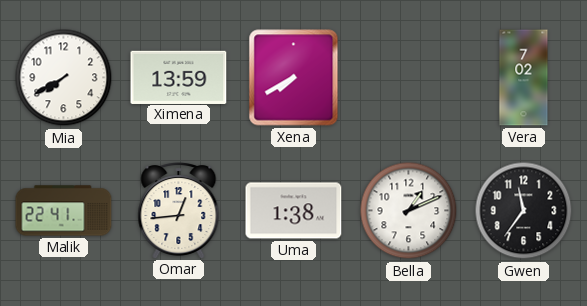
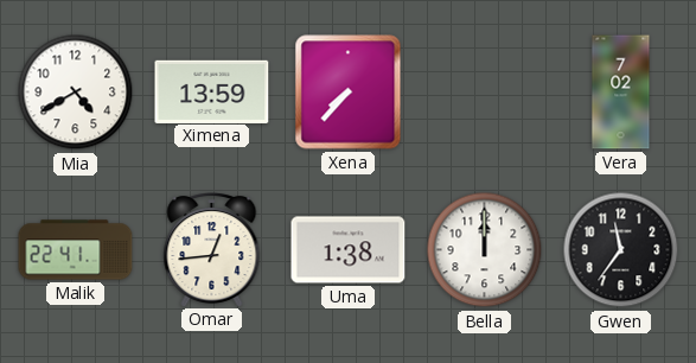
Mia: 7:40 -> 4:40 (76, 93)
Xena: 7:40 -> 7:37 (349, 93)
Bella: 1:11 -> 12:00 (485, 250)
